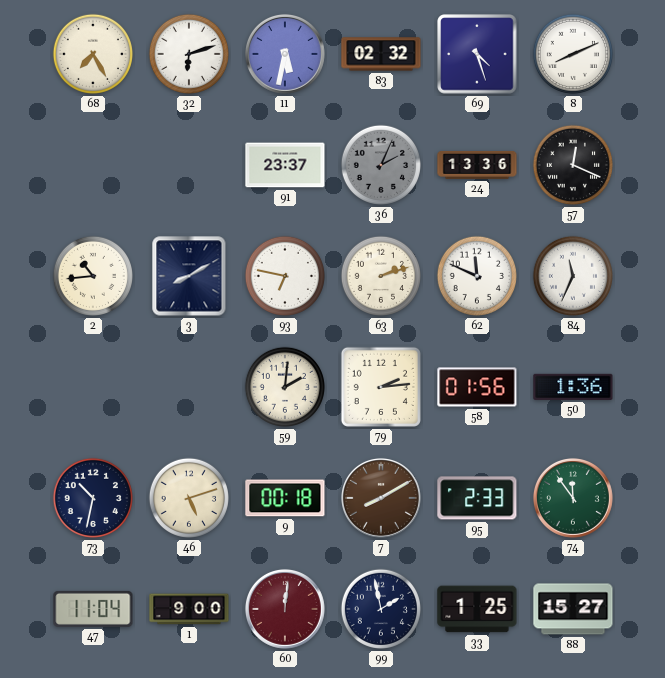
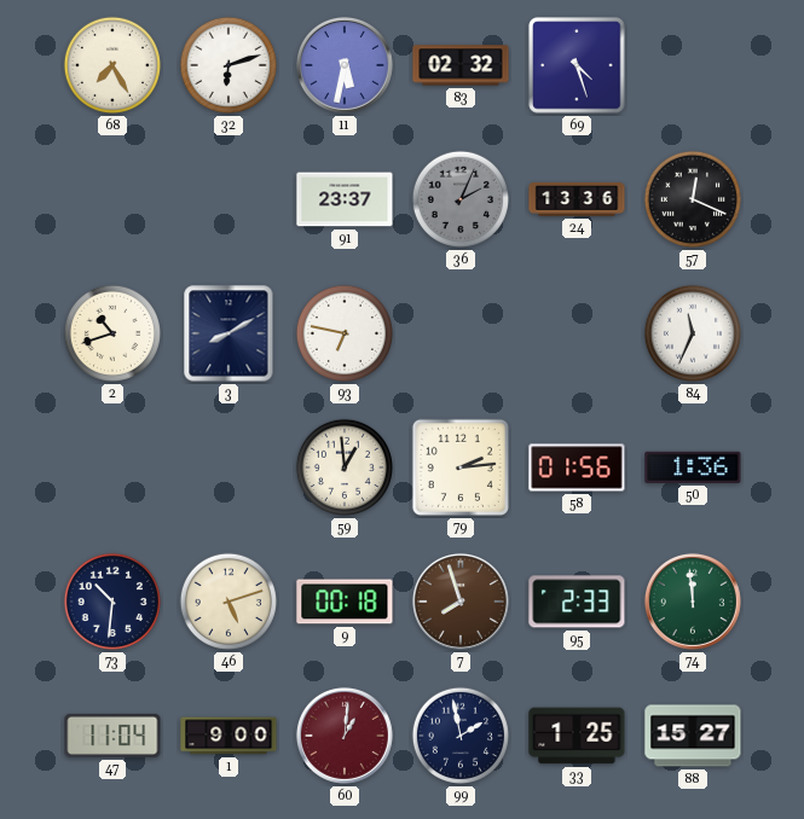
8: 8:11 -> none (573, 54)
2: 10:44 -> 10:42 (112, 333)
63: 2:12 -> none (381, 276)
62: 11:49 -> none (477, 276)
59: 2:01 -> 12:59 (345, 467)
73: 10:32 -> 10:31 (112, 602)
7: 8:10 -> 7:57 (461, 602)
74: 11:54 -> 11:59 (693, 602)
60: 12:01 -> 1:01 (345, 736)
